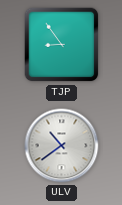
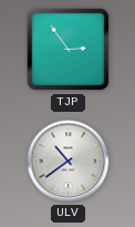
TJP: 8:54 -> 2:54 (69, 50)
